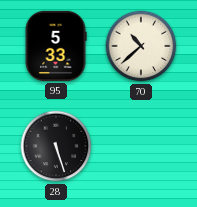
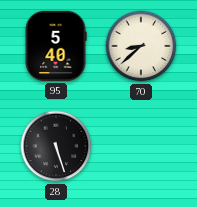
95: 5:33 -> 5:40 (56, 46)
70: 10:38 -> 8:38 (141, 46)
